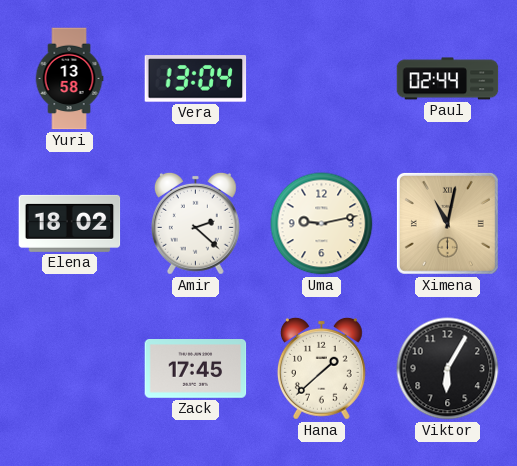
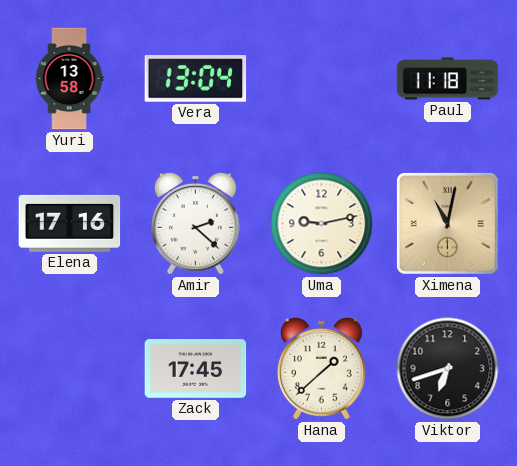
Paul: 02:44 -> 11:18 (448, 79)
Elena: 18:02 -> 17:16 (70, 223)
Viktor: 6:05 -> 6:42 (448, 369)
